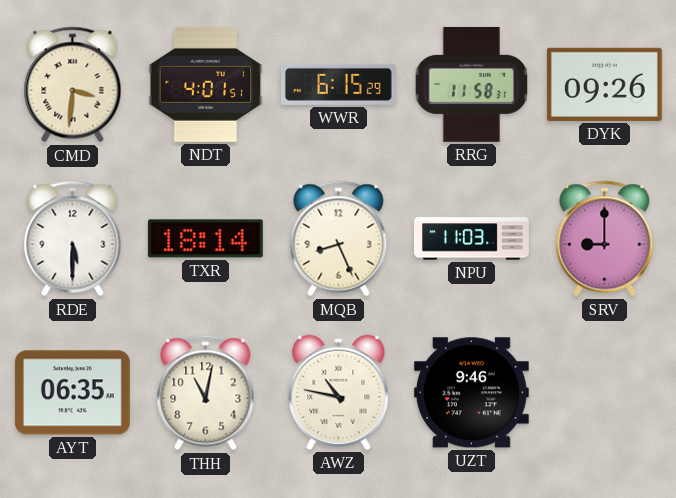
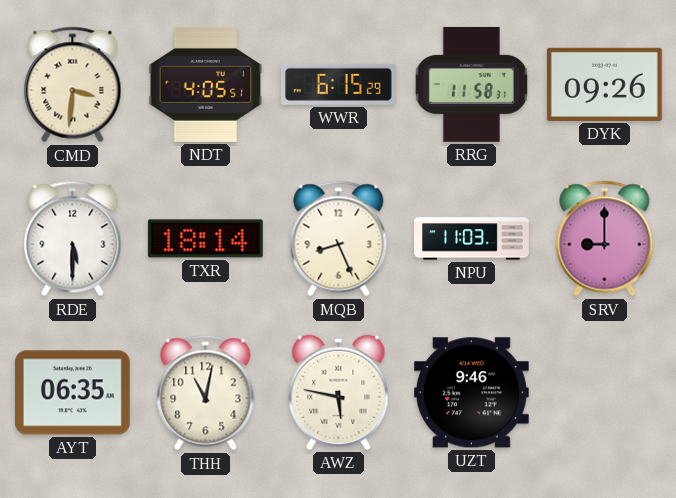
NDT: 4:01 -> 4:05 (206, 84)
AWZ: 10:47 -> 5:47 (339, 392)
